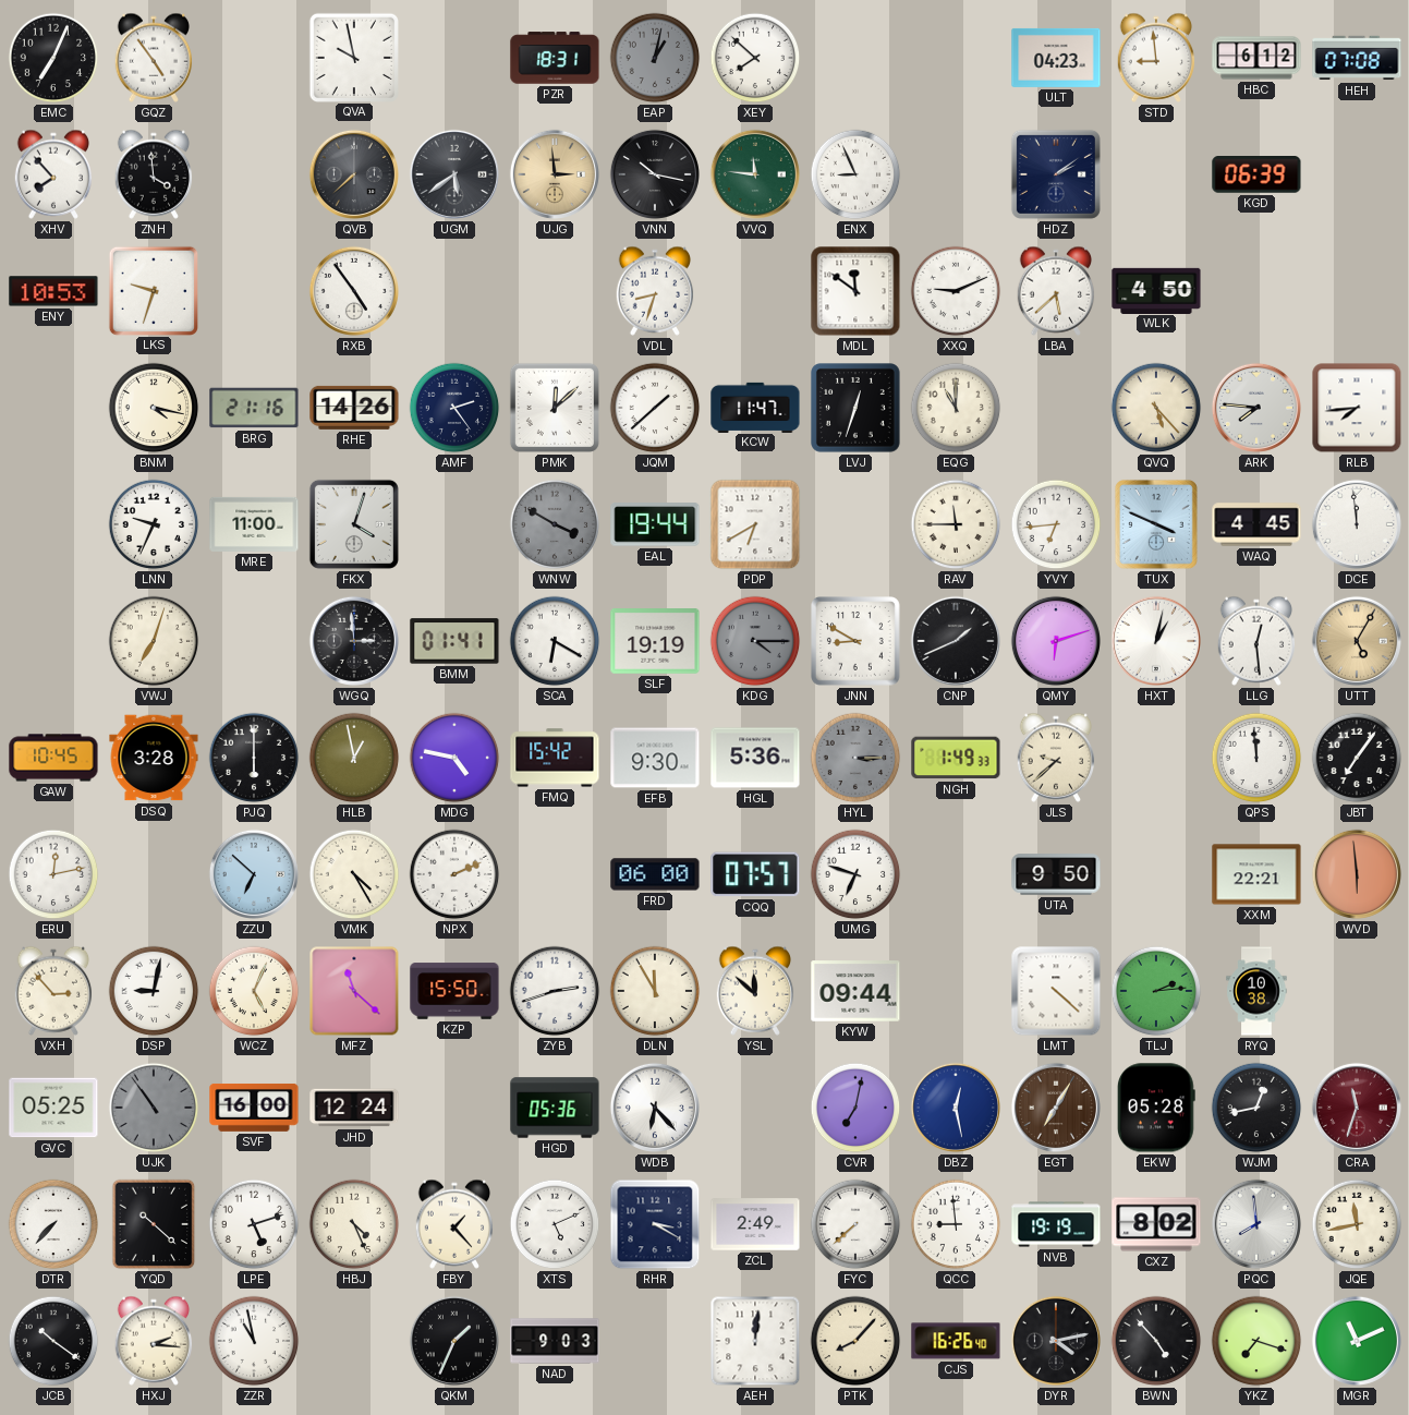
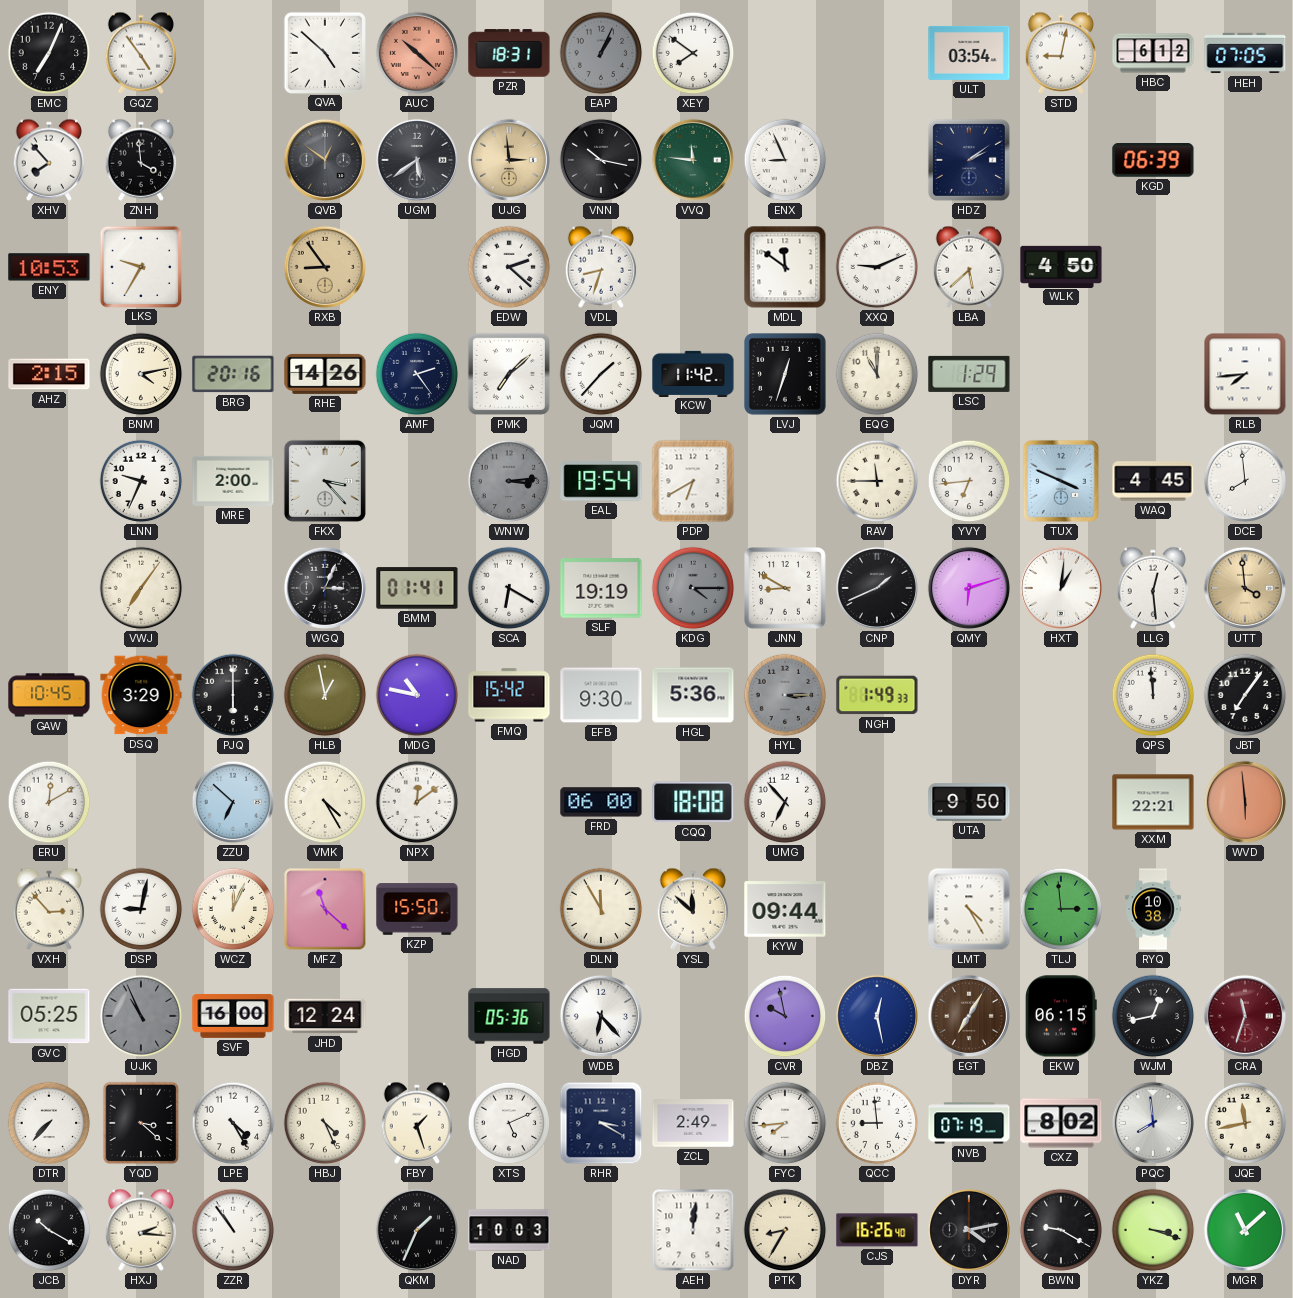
QVA: 9:58 -> 4:52 (325, 52)
AUC: none -> 10:22 (417, 53)
EAP: 1:02 -> 1:04 (601, 53)
XEY: 7:52 -> 7:51 (693, 53)
ULT: 04:23 -> 03:54 (969, 53)
STD: 8:59 -> 9:02 (1061, 53)
HEH: 07:08 -> 07:05 (1245, 53)
QVB: 7:38 -> 12:51 (325, 160)
LKS: 9:33 -> 9:35 (141, 266)
RXB: 4:54 -> 8:54 (325, 267)
RXB dial: white -> champagne (325, 267)
EDW: none -> 2:22 (509, 267)
AHZ: none -> 2:15 (49, 374)
BNM: 4:17 -> 4:13 (141, 374)
BRG: 21:16 -> 20:16 (233, 374)
PMK: 12:08 -> 7:08 (509, 374)
JQM: 1:38 -> 1:37 (601, 374)
KCW: 11:47 -> 11:42 (693, 373)
LSC: none -> 1:29 (969, 374)
QVQ: 5:23 -> none (1156, 408)
ARK: 7:46 -> none (1256, 408)
MRE: 11:00 -> 2:00 (233, 481)
FKX: 4:03 -> 3:23 (325, 481)
WNW: 3:50 -> 3:14 (509, 481)
EAL: 19:44 -> 19:54 (601, 481)
DCE: 11:59 -> 7:59 (1245, 481)
VWJ: 7:03 -> 7:06 (141, 588)
WGQ: 2:59 -> 3:04 (325, 588)
HXT: 1:02 -> 1:01 (1061, 588)
UTT: 5:05 -> 3:59 (1245, 588)
DSQ: 3:28 -> 3:29 (141, 695)
MDG: 4:47 -> 10:47 (417, 695)
JLS: 9:38 -> none (1056, 758)
ERU: 12:13 -> 12:10 (49, 802)
NPX: 2:11 -> 12:09 (417, 802)
CQQ: 07:57 -> 18:08 (693, 802)
UMG: 6:48 -> 6:53 (785, 802)
WCZ: 5:04 -> 12:04 (233, 909)
ZYB: 2:42 -> none (555, 991)
LMT: 4:22 -> 4:25 (969, 909)
TLJ: 2:14 -> 2:59 (1061, 909)
UJK: 10:54 -> 10:56 (141, 1016)
CVR: 7:02 -> 9:58 (785, 1016)
EKW: 05:28 -> 06:15 (1062, 1016)
YQD: 10:22 -> 3:22 (141, 1123)
LPE: 5:12 -> 4:25 (233, 1123)
FBY: 1:23 -> 1:27 (417, 1123)
FYC: 7:38 -> 7:44 (785, 1123)
NVB: 19:19 -> 07:19 (969, 1123)
JCB: 10:21 -> 10:20 (49, 1230)
ZZR: 10:58 -> 10:54 (233, 1230)
NAD: 9:03 -> 10:03 (509, 1230)
PTK: 8:07 -> 8:35 (785, 1230)
BWN: 4:53 -> 9:20 (1061, 1230)
YKZ: 7:18 -> 3:18 (1153, 1230)
MGR: 11:11 -> 11:08 (1245, 1230)
